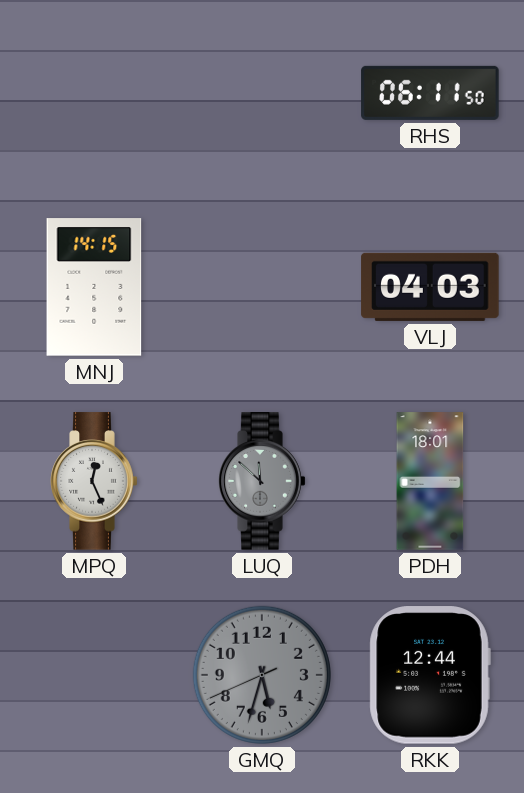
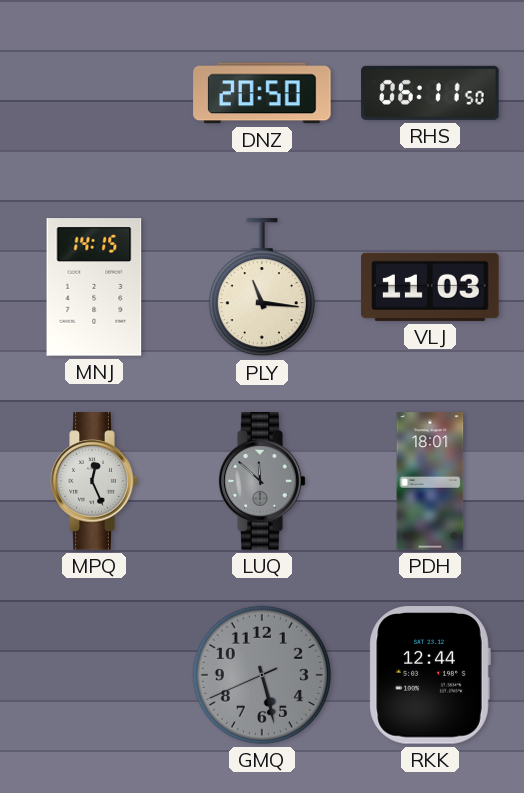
DNZ: none -> 20:50 (262, 93)
PLY: none -> 11:16 (262, 288)
VLJ: 04:03 -> 11:03 (430, 287)
GMQ: 5:32 -> 5:27 (262, 675)
